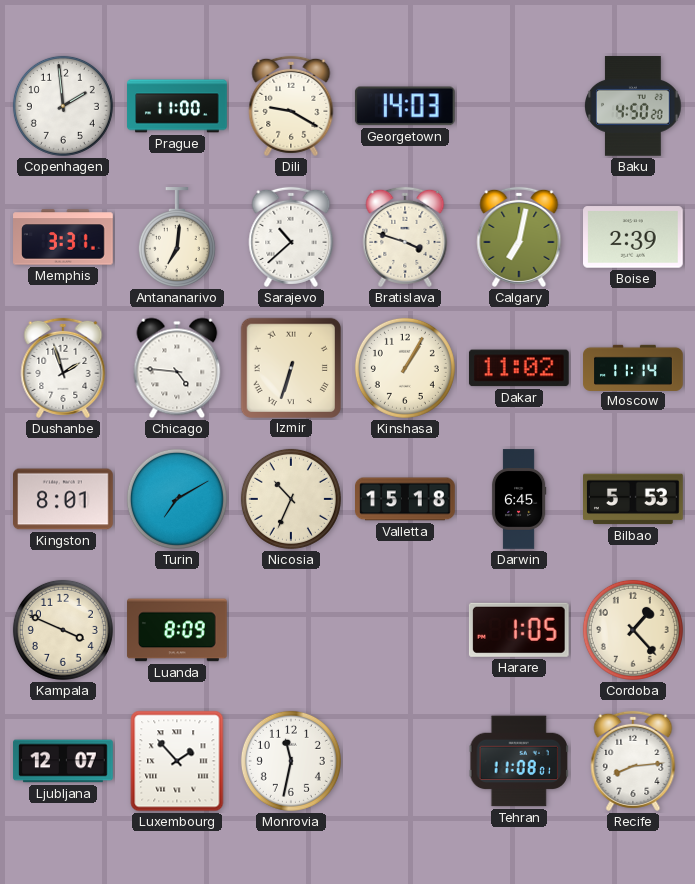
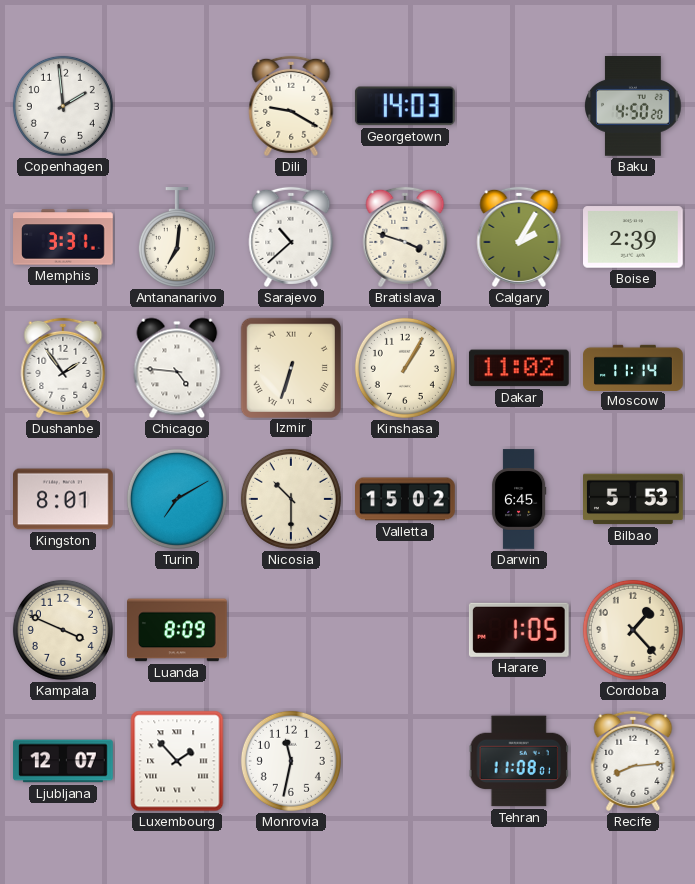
Prague: 11:00 -> none (177, 106)
Calgary: 7:02 -> 2:05 (519, 237)
Dushanbe: 1:57 -> 1:54 (63, 368)
Nicosia: 10:34 -> 10:30 (291, 499)
Valletta: 15:18 -> 15:02 (406, 499)
